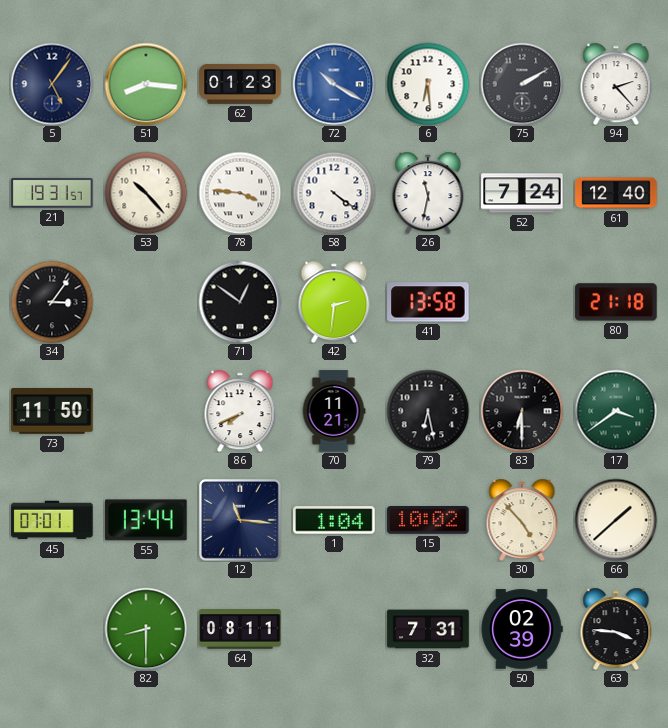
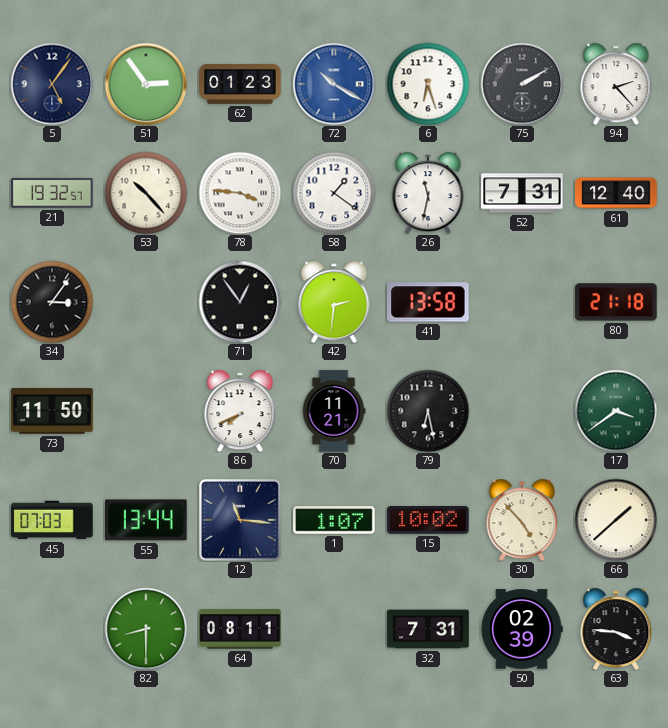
51: 8:16 -> 2:54 (146, 84)
6: 6:29 -> 6:27 (428, 84)
21: 19:31 -> 19:32 (52, 193)
58: 4:21 -> 1:21 (334, 193)
52: 7:24 -> 7:31 (522, 193)
71: 12:51 -> 12:54 (240, 302)
83: 6:30 -> none (522, 411)
45: 07:01 -> 07:03 (52, 520)
1: 1:04 -> 1:07 (334, 520)
